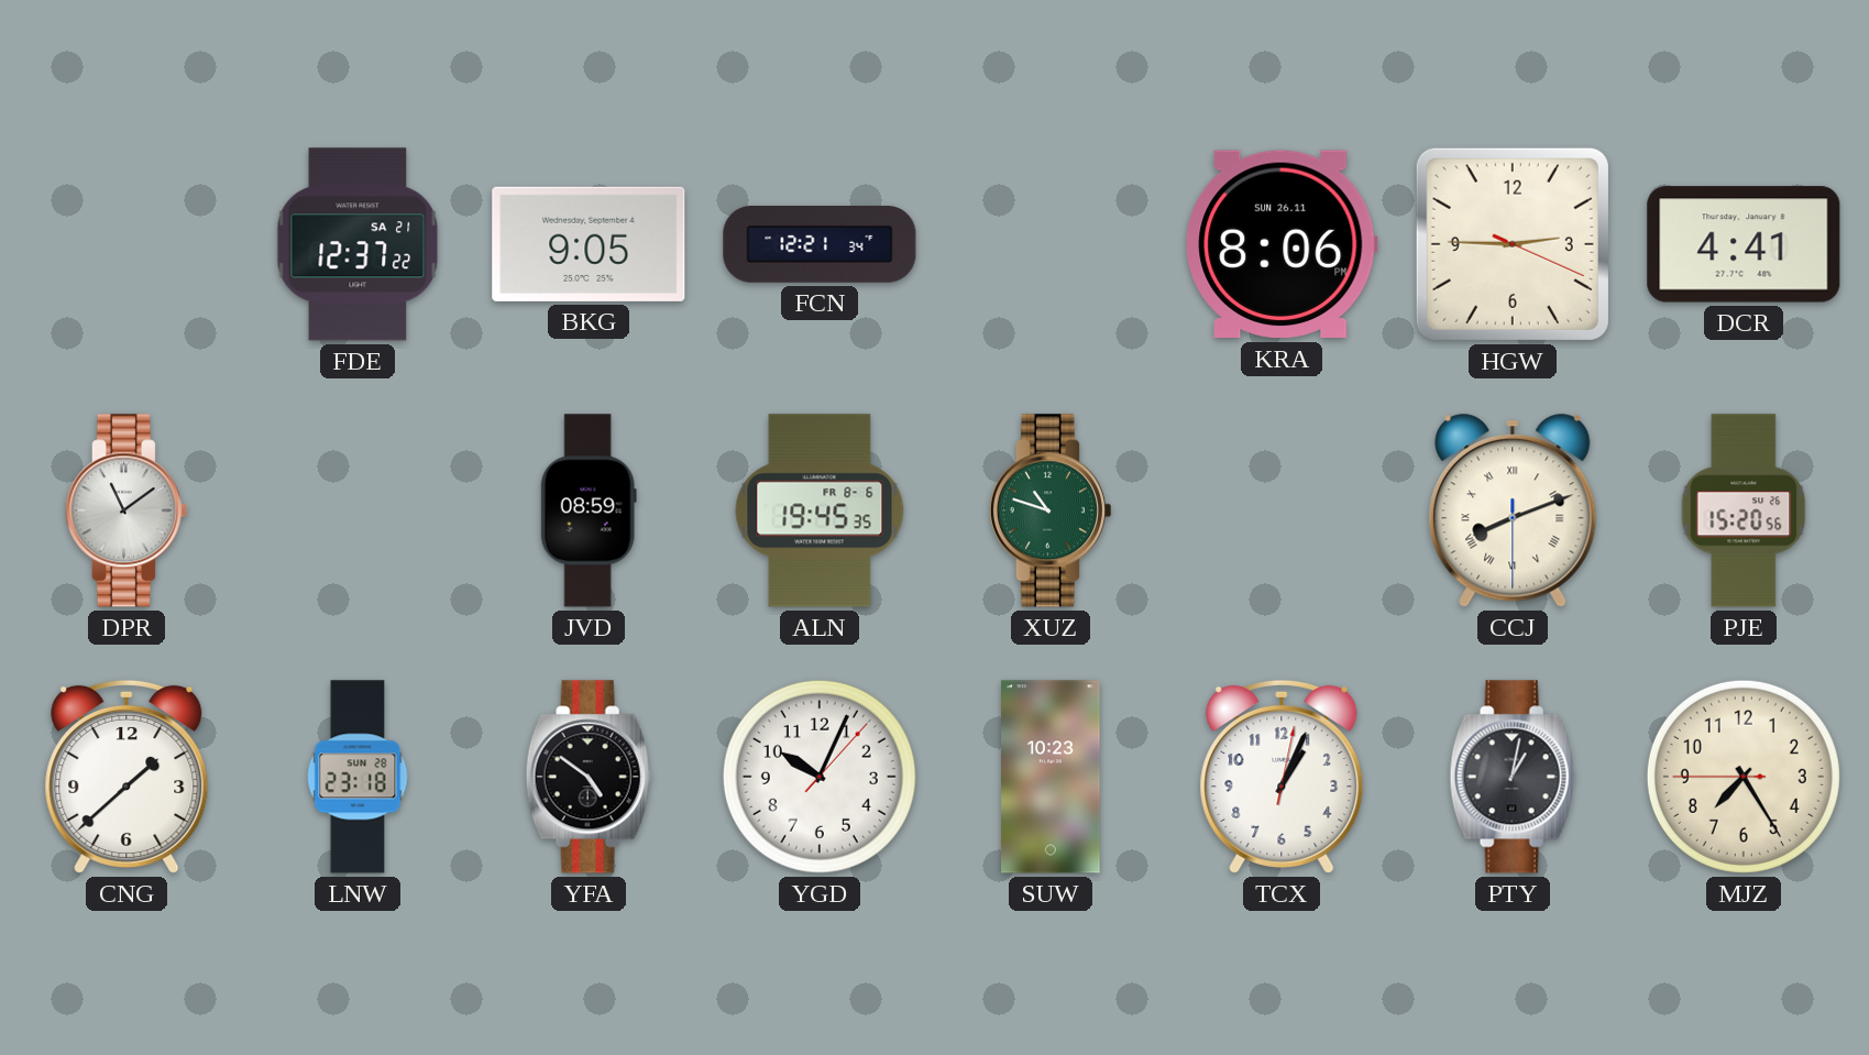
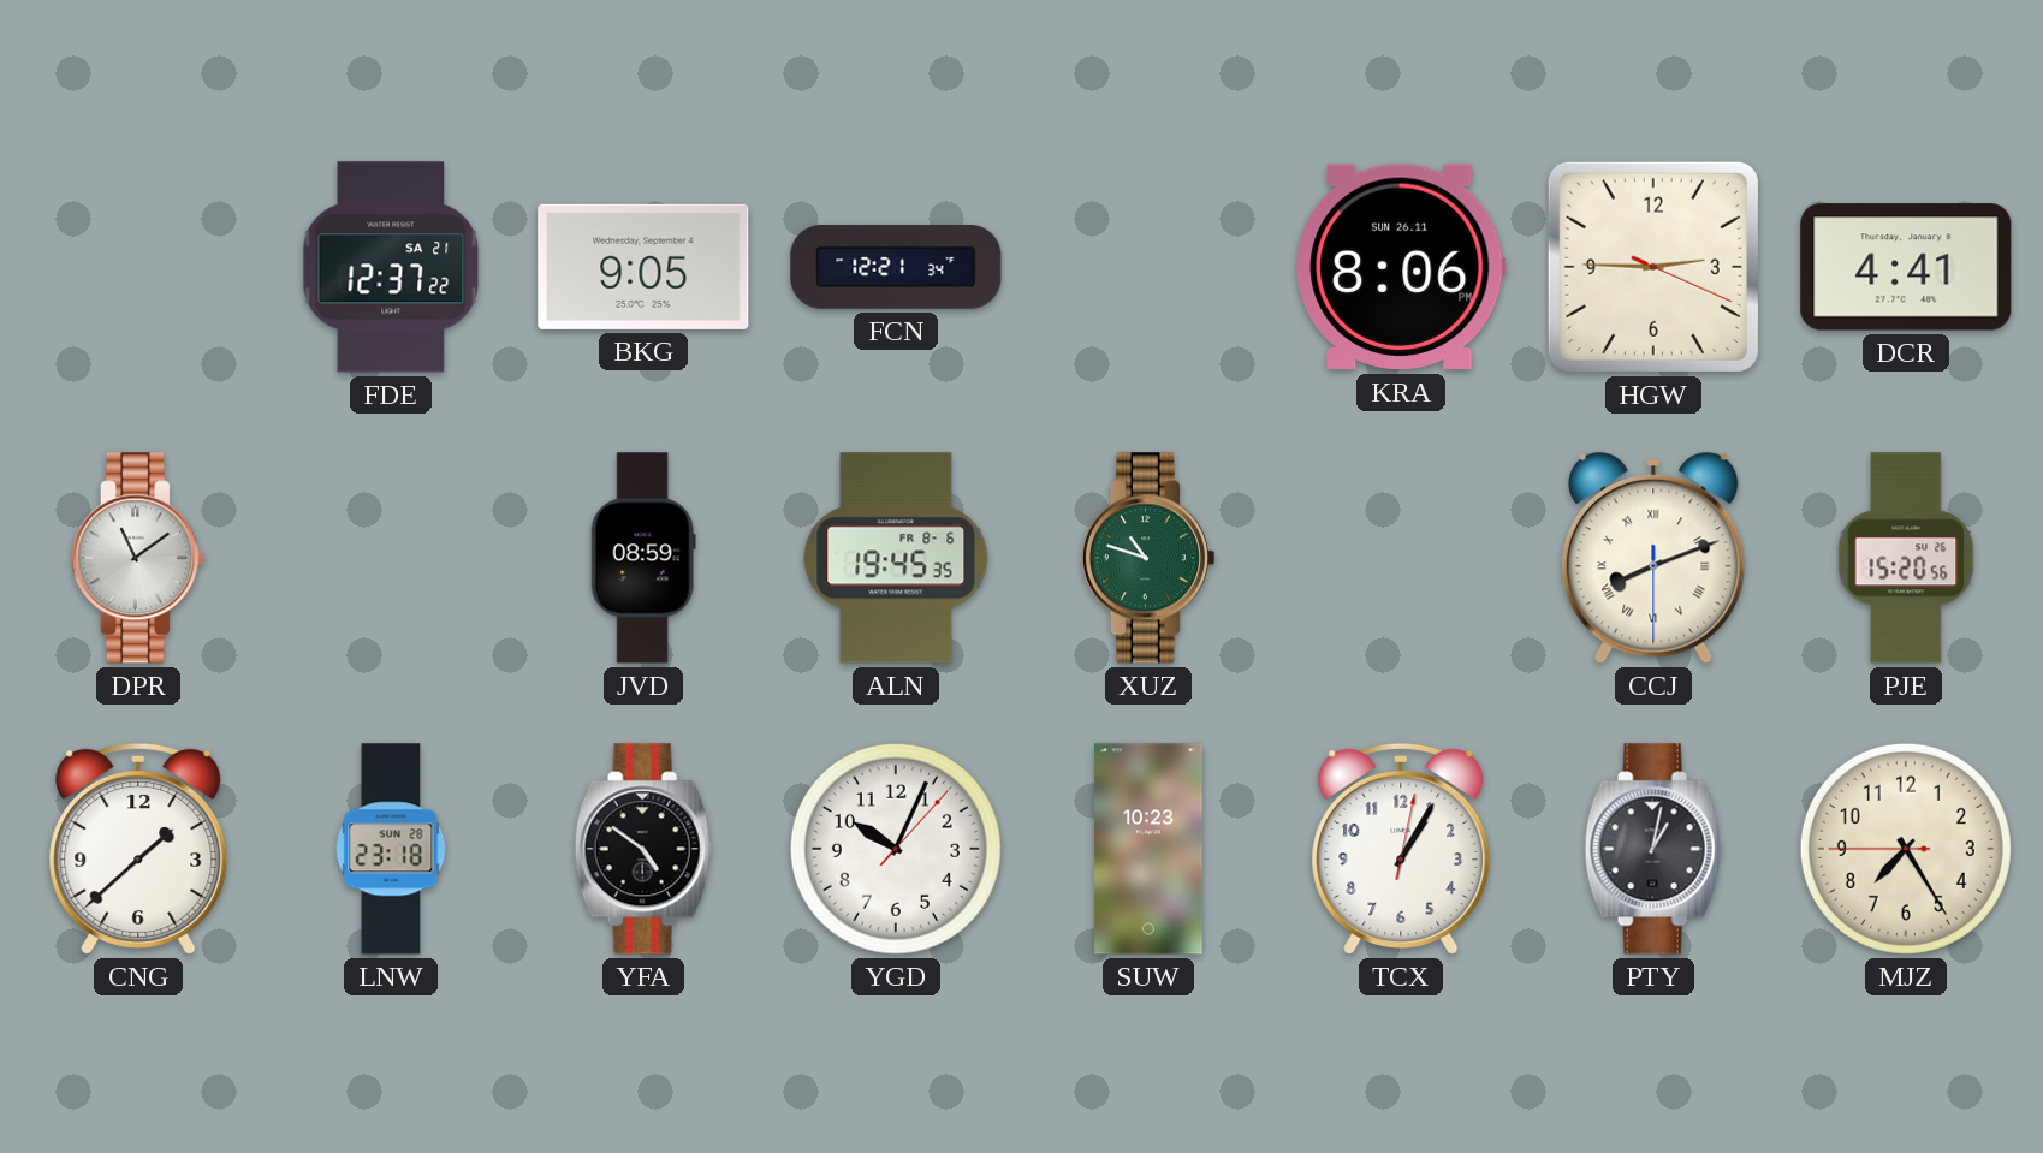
TCX: 1:04 -> 1:05 (1401, 849)
